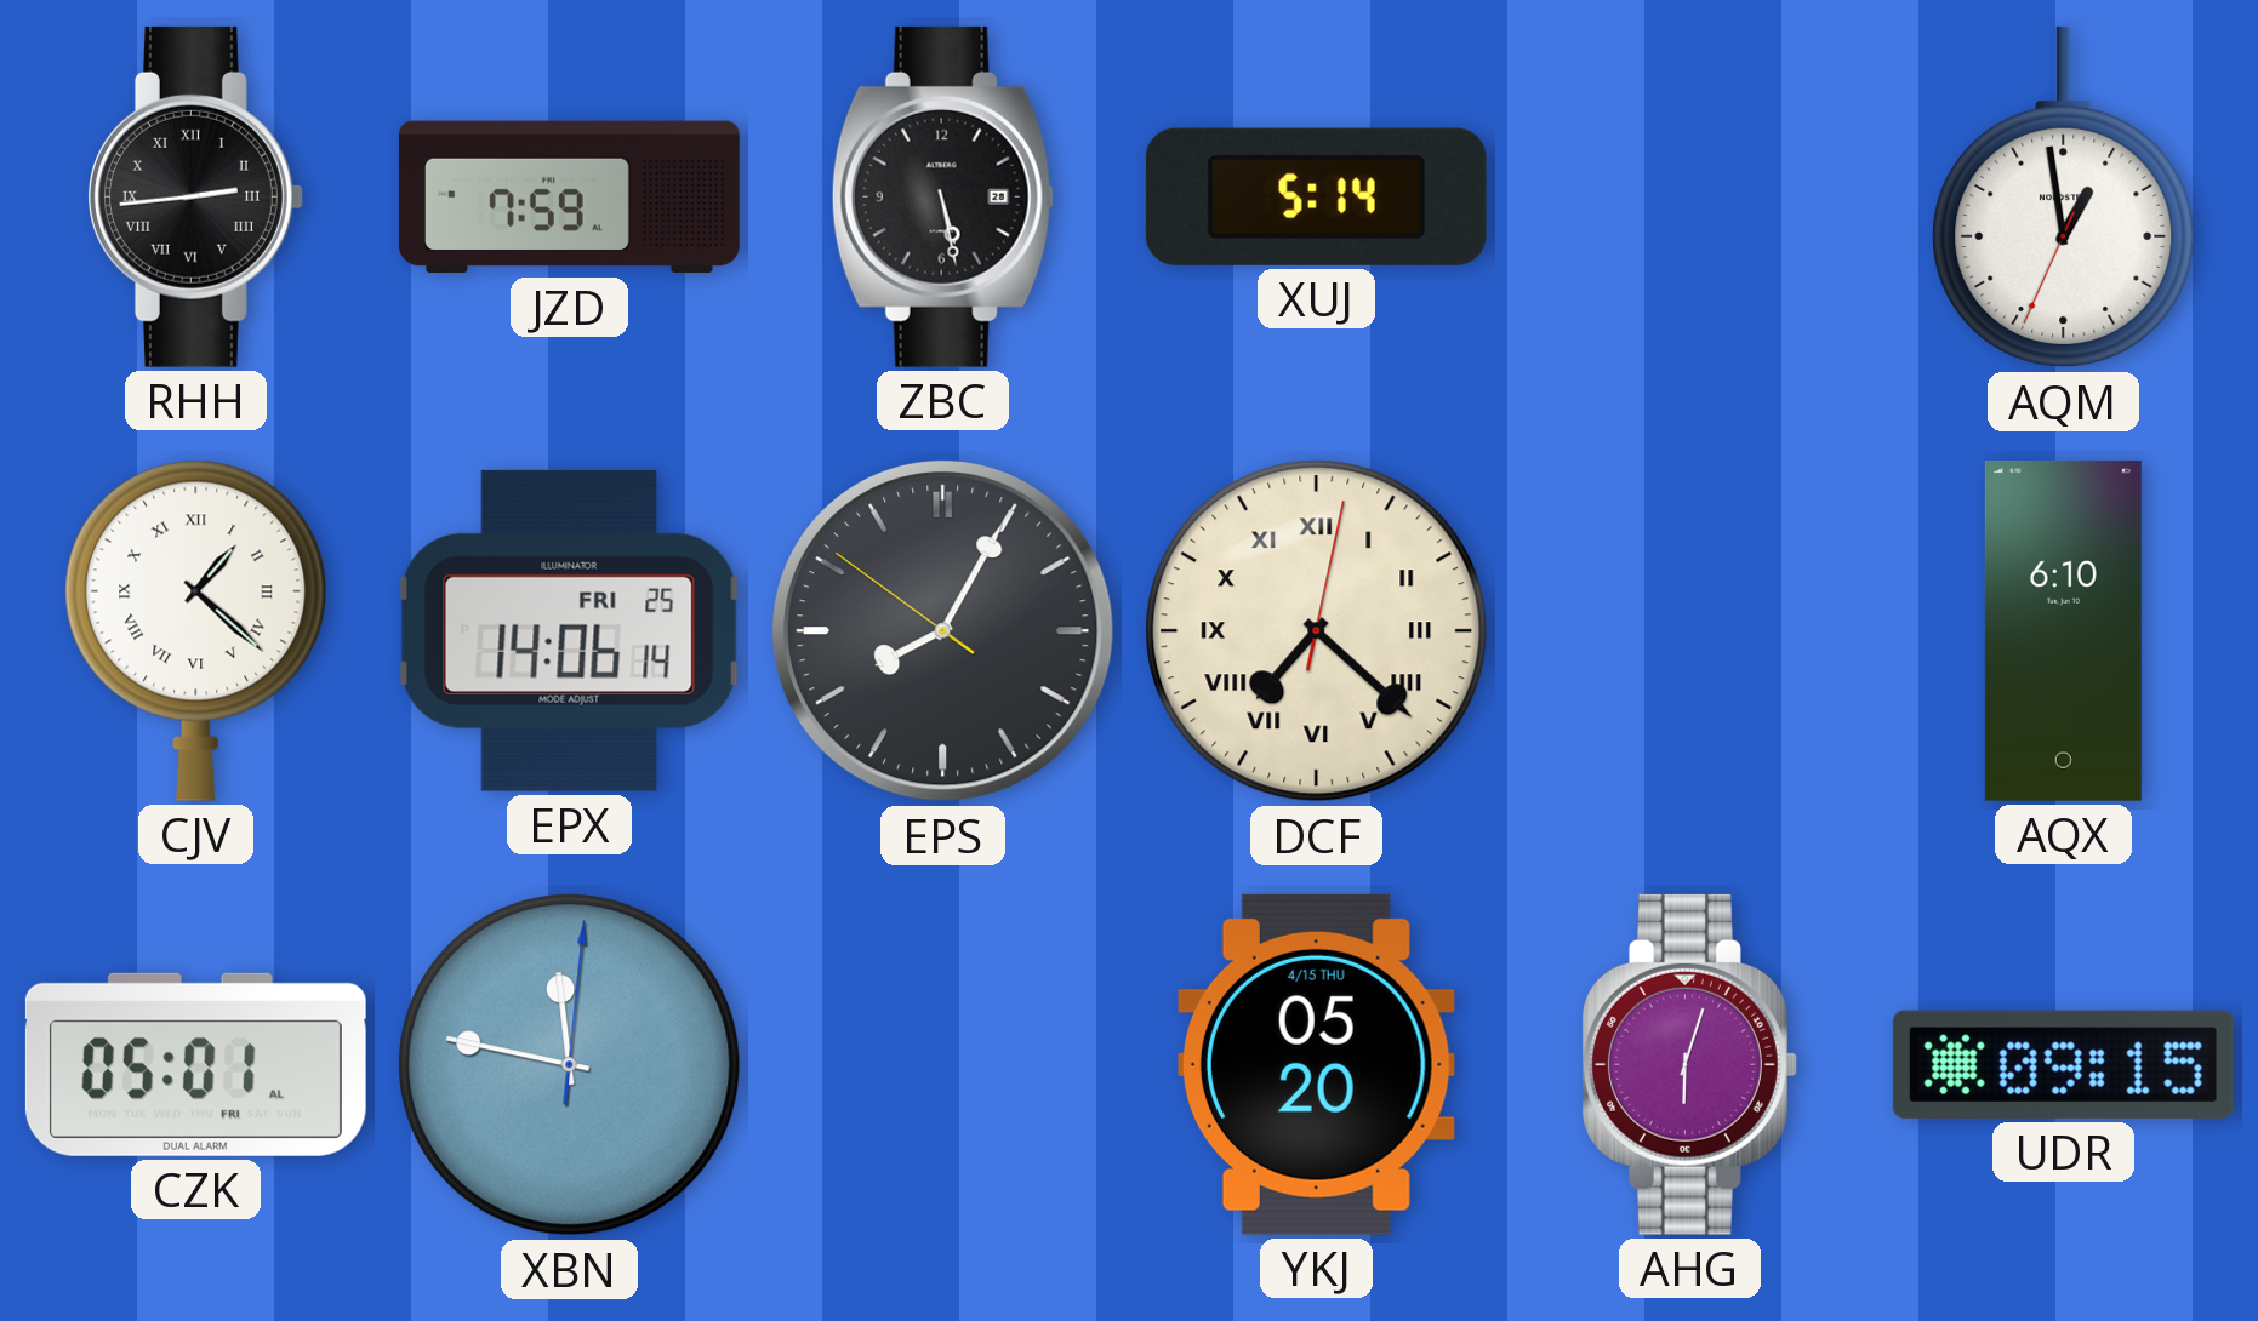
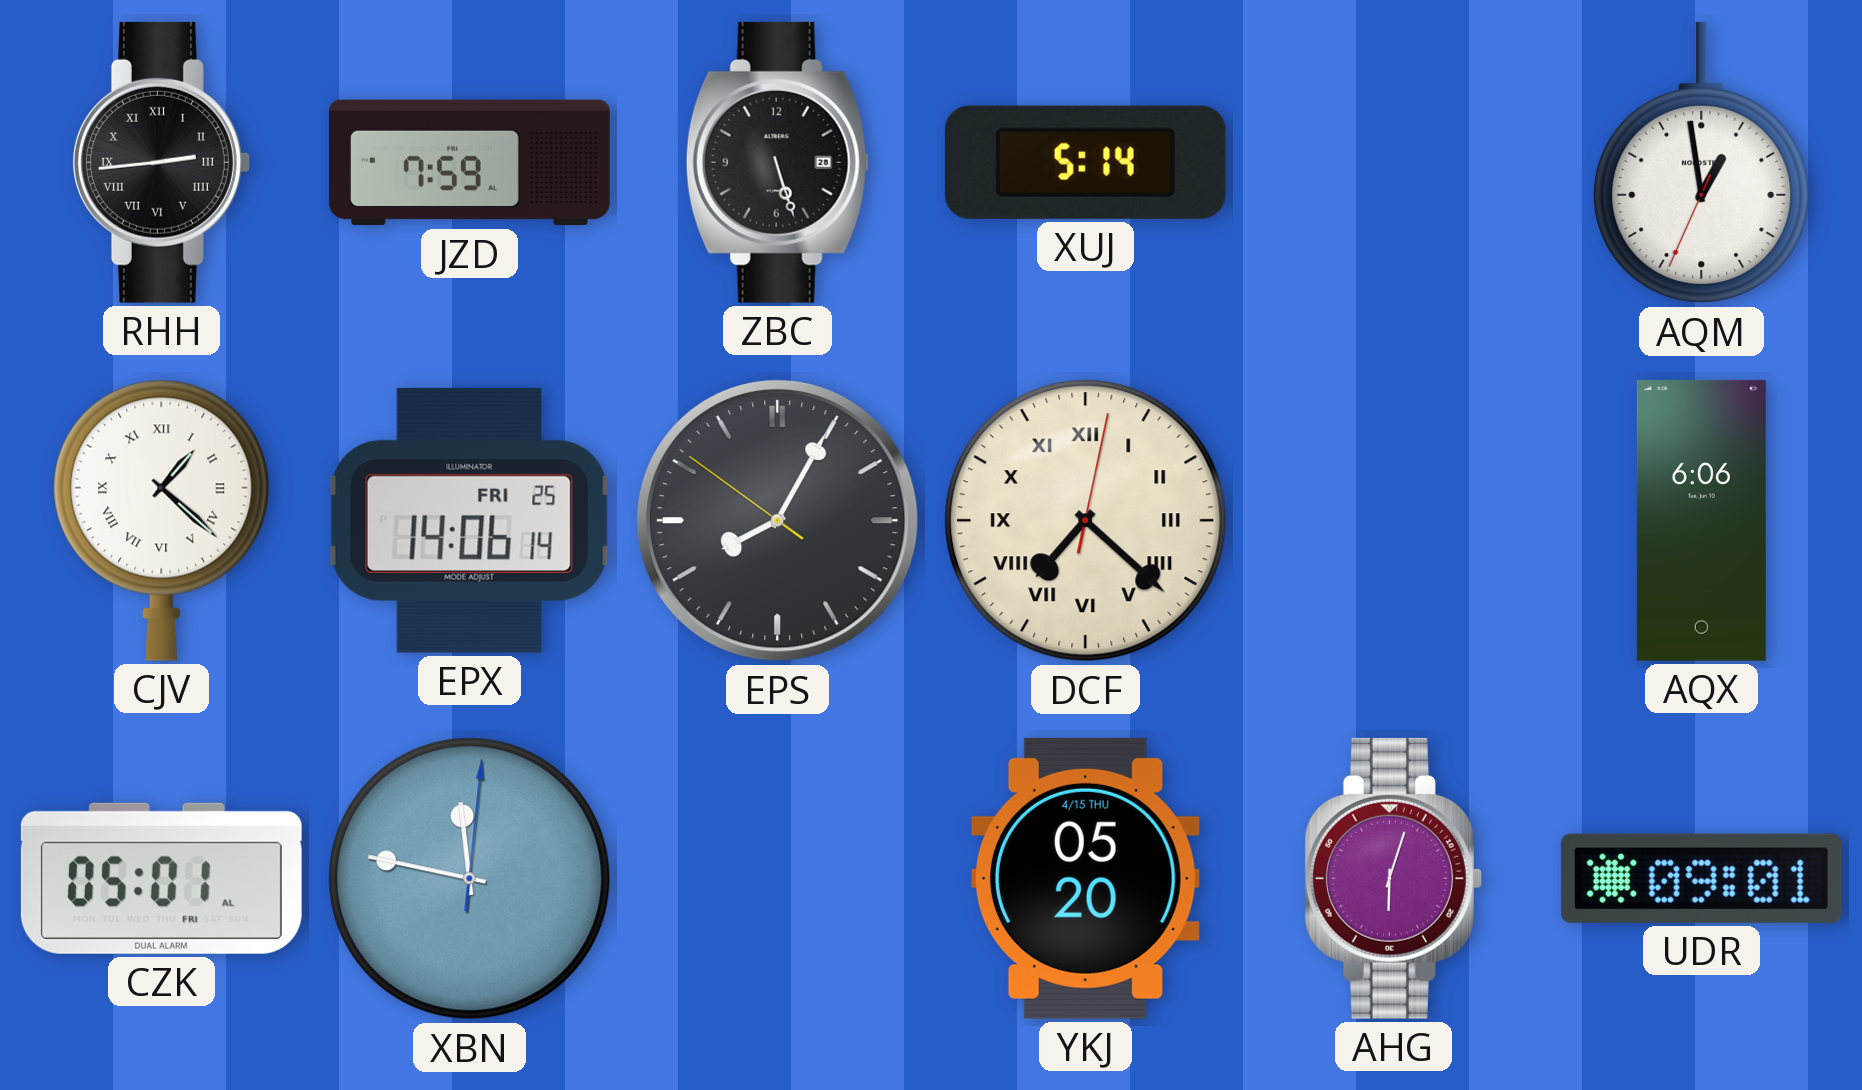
ZBC: 5:28 -> 5:27 (777, 162)
AQX: 6:10 -> 6:06 (1701, 520)
UDR: 09:15 -> 09:01 (1701, 878)
